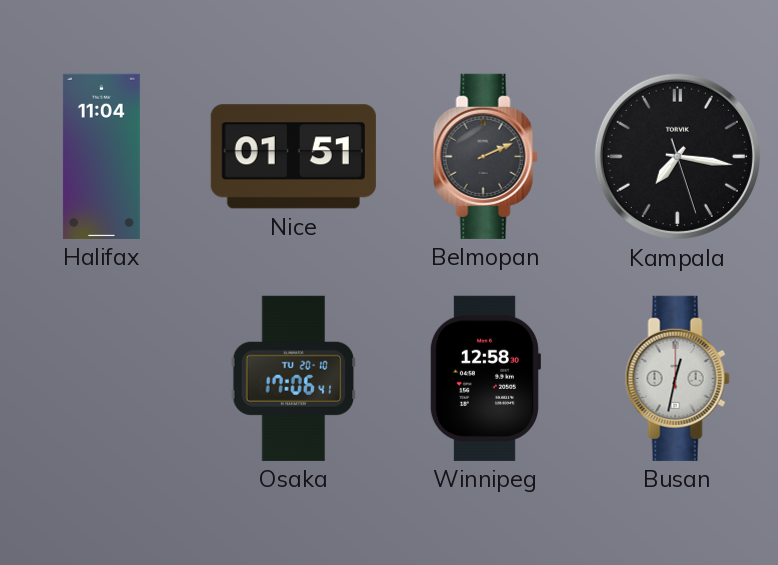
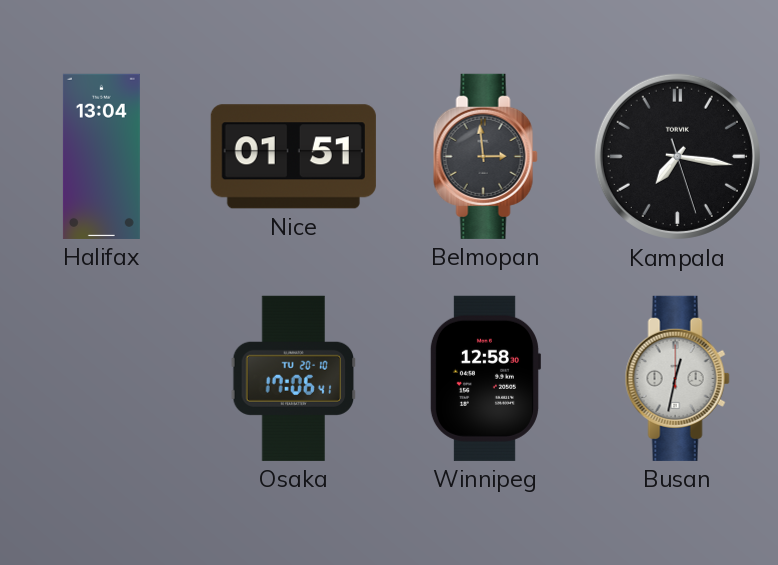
Halifax: 11:04 -> 13:04 (101, 156)
Belmopan: 2:11 -> 2:59 (485, 156)
